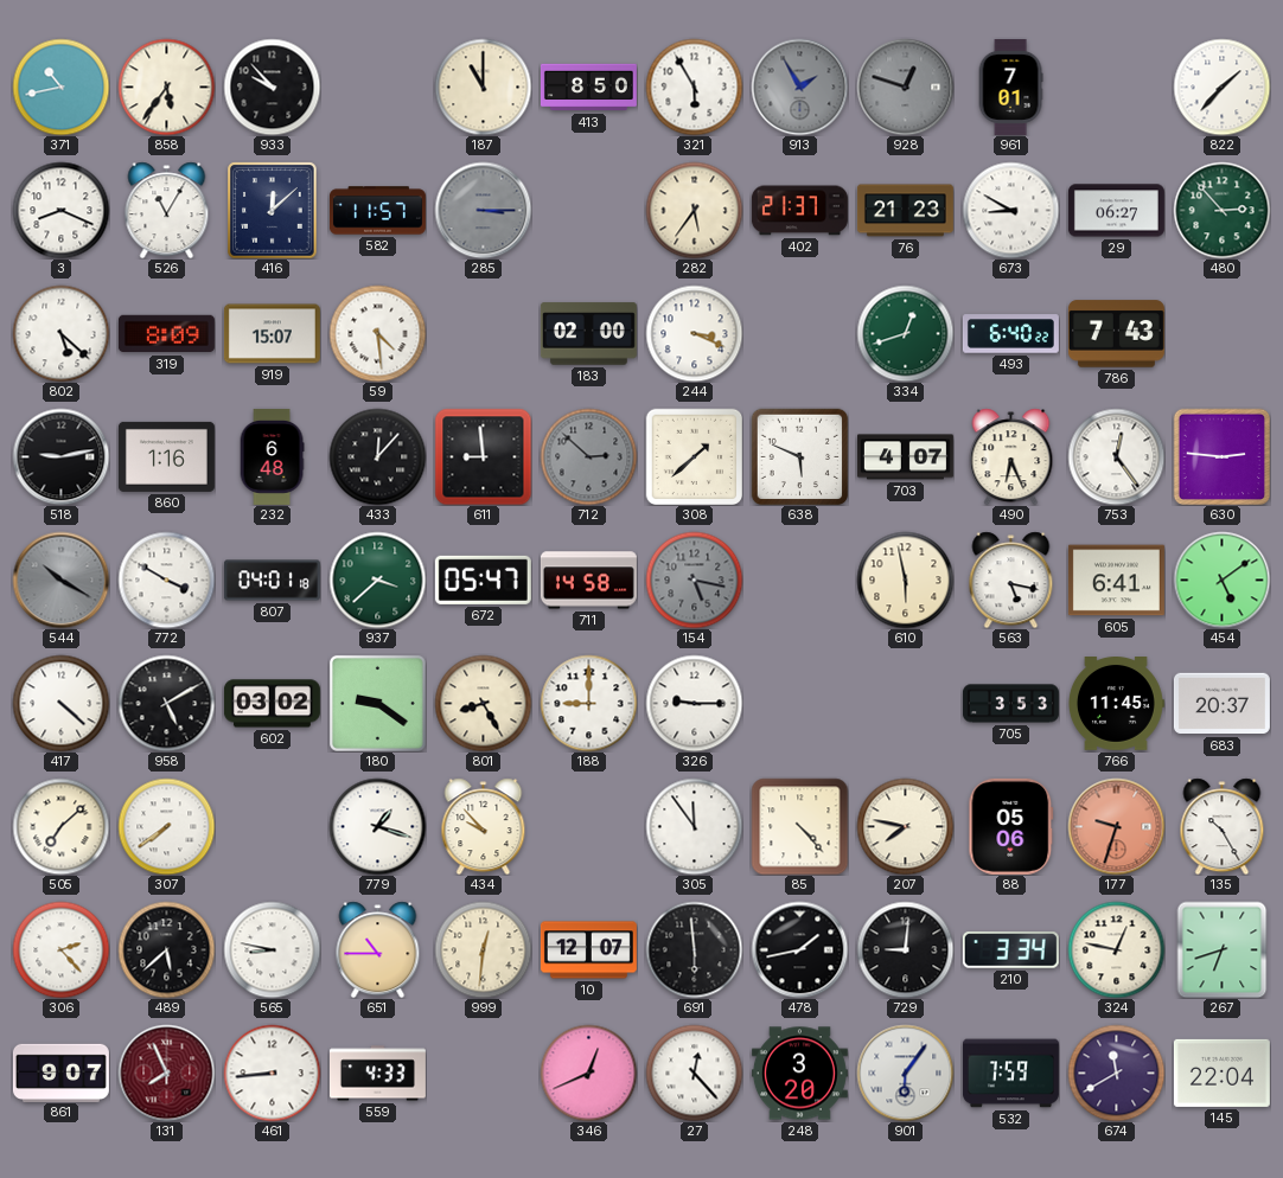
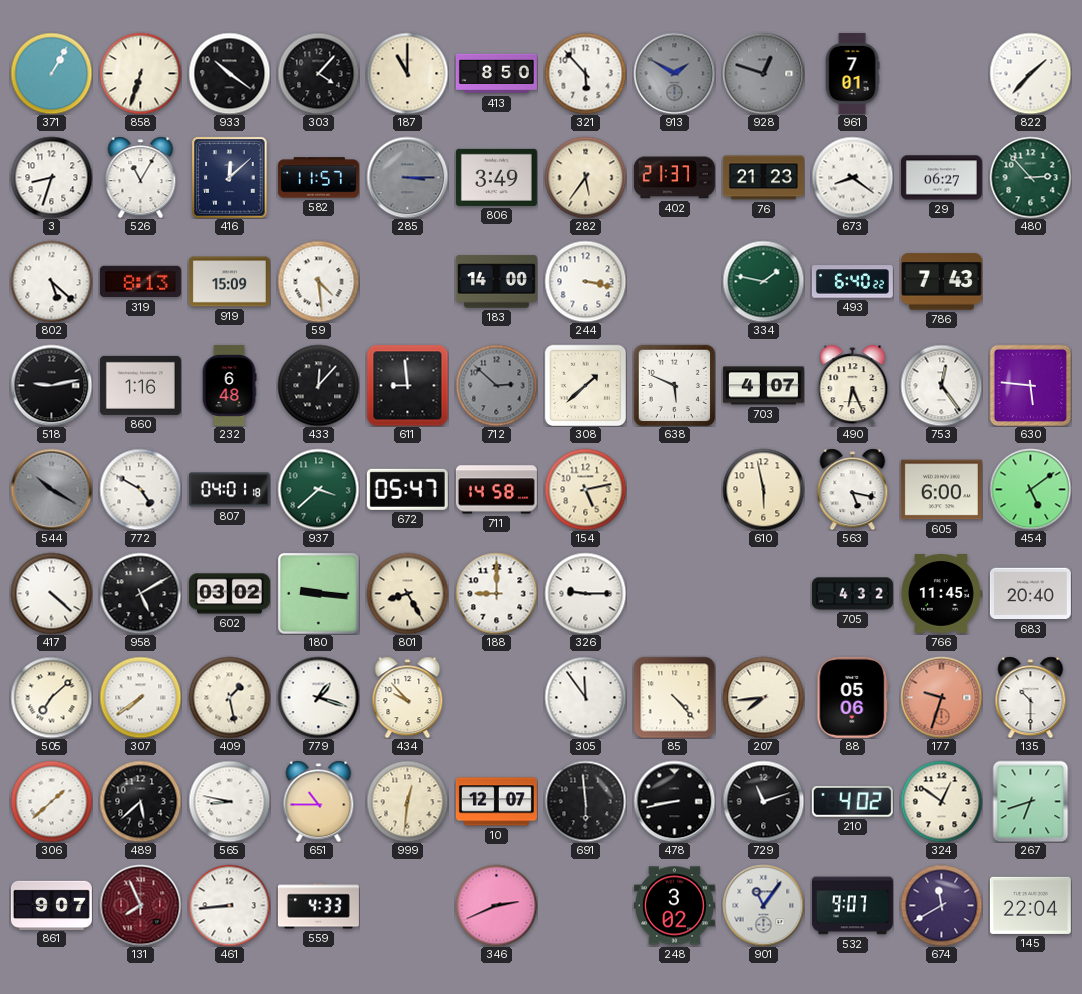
371: 10:43 -> 1:05 (51, 73)
858: 5:36 -> 6:33 (140, 73)
933: 9:53 -> 10:21 (229, 73)
303: none -> 4:07 (318, 73)
321: 5:55 -> 5:53 (585, 73)
913: 1:55 -> 1:50 (674, 73)
3: 8:19 -> 8:33 (51, 177)
806: none -> 3:49 (496, 177)
673: 8:50 -> 8:21 (852, 177)
319: 8:09 -> 8:13 (140, 282)
919: 15:07 -> 15:09 (229, 282)
183: 02:00 -> 14:00 (496, 282)
244: 3:19 -> 3:17 (585, 281)
334: 12:42 -> 1:47 (763, 281)
630: 2:46 -> 5:46 (1030, 385)
772: 3:50 -> 4:50 (140, 489)
154: 5:17 -> 5:13 (585, 489)
154 dial: grey -> cream (585, 489)
605: 6:41 -> 6:00 (941, 490)
180: 9:21 -> 9:16 (318, 593)
705: 3:53 -> 4:32 (852, 594)
683: 20:37 -> 20:40 (1030, 594)
409: none -> 1:28 (229, 697)
207: 7:47 -> 7:44 (763, 697)
135: 10:25 -> 10:30 (1031, 697)
306: 2:23 -> 1:38 (51, 801)
478: 1:43 -> 8:43 (674, 801)
729: 9:01 -> 11:12 (763, 801)
210: 3:34 -> 4:02 (852, 802)
324: 12:47 -> 12:51 (941, 801)
346: 12:41 -> 2:41 (496, 905)
27: 12:23 -> none (694, 1073)
248: 3:20 -> 3:02 (674, 906)
901: 6:06 -> 11:06 (763, 905)
532: 7:59 -> 9:07 (852, 906)
